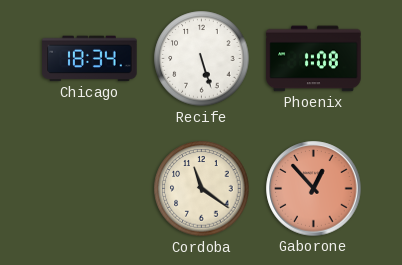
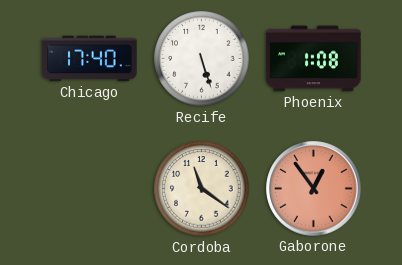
Chicago: 18:34 -> 17:40 (90, 59)
Gaborone: 12:53 -> 12:54 (314, 189)
